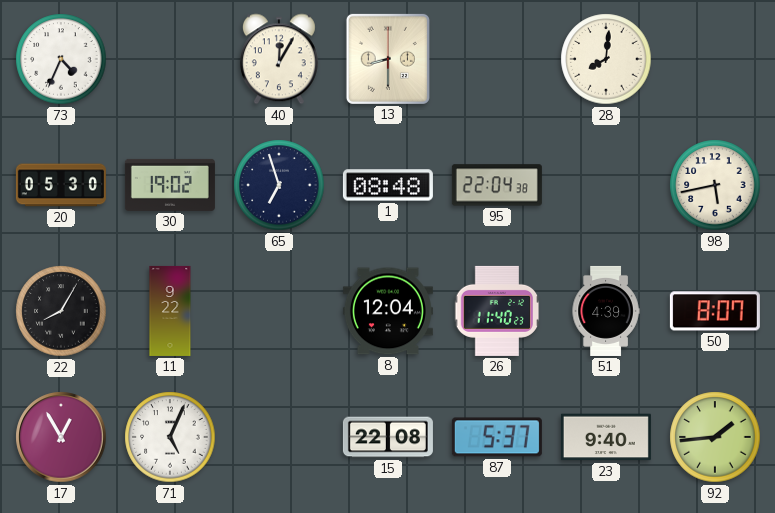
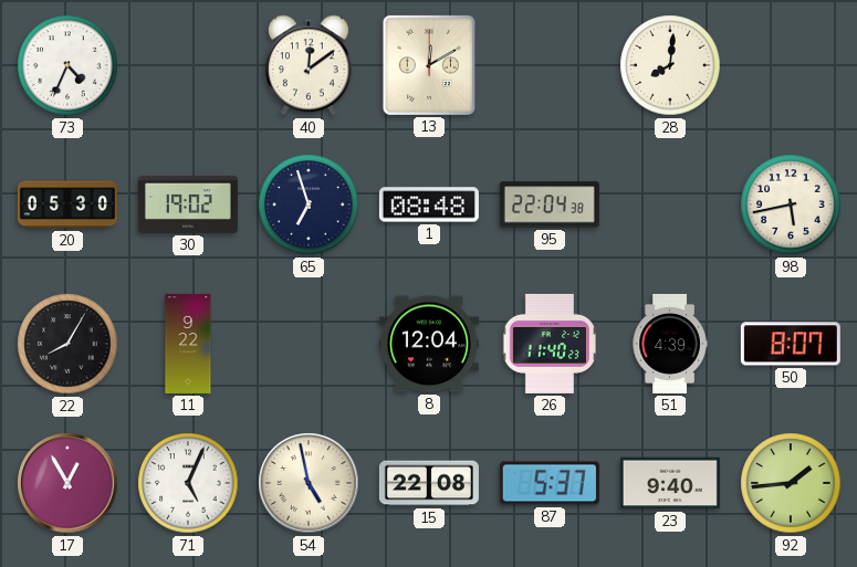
40: 12:05 -> 12:09 (309, 65)
13: 8:30 -> 12:10 (429, 65)
54: none -> 4:58 (309, 483)
